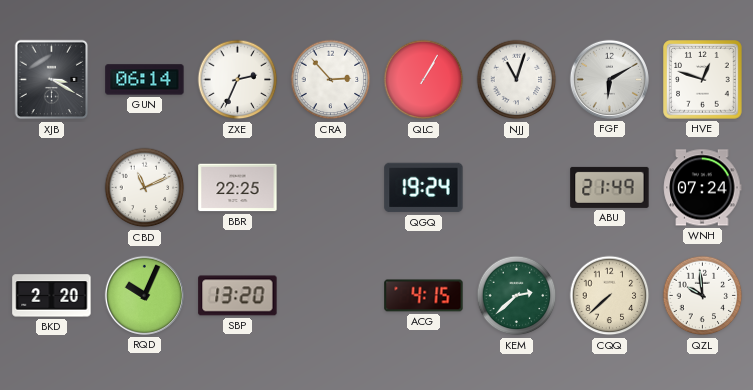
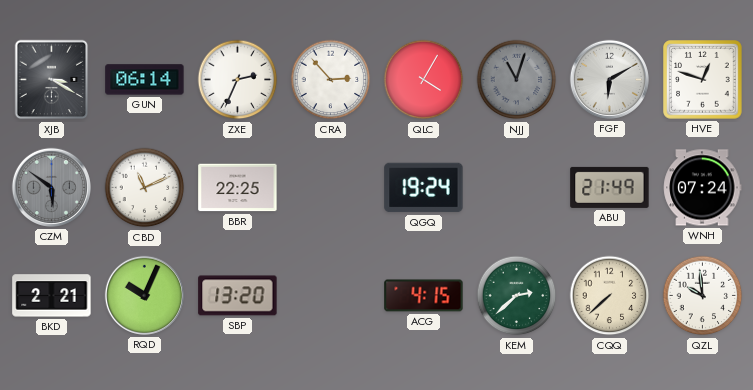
QLC: 1:05 -> 4:05 (424, 80)
NJJ dial: white -> grey (517, 80)
CZM: none -> 5:51 (51, 187)
BKD: 2:20 -> 2:21 (52, 296)
